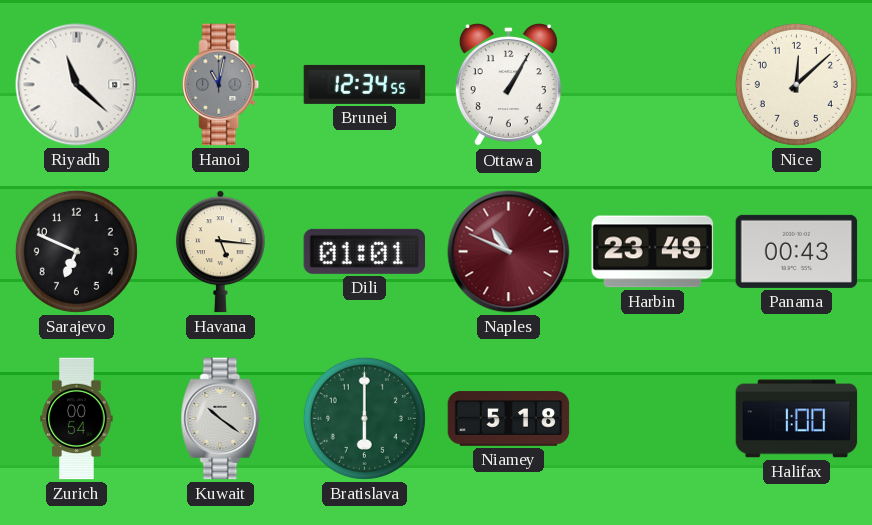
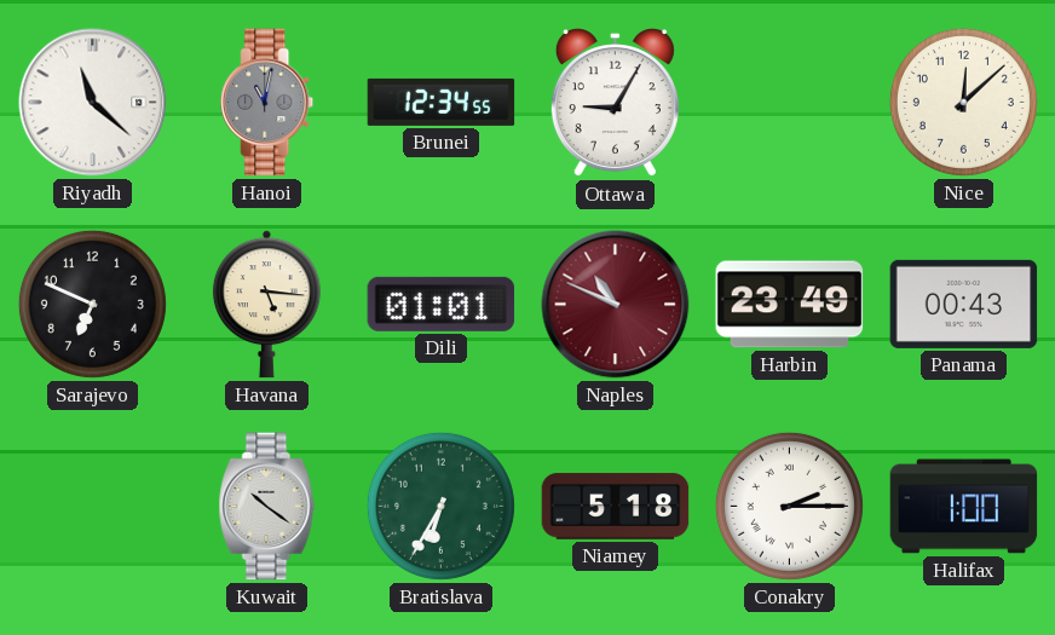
Ottawa: 1:05 -> 9:05 (615, 103)
Zurich: 00:54 -> none (77, 419)
Bratislava: 6:00 -> 6:35 (440, 506)
Conakry: none -> 2:15 (789, 506)
